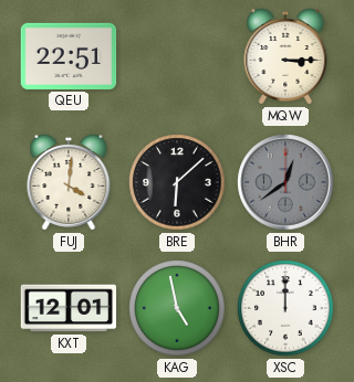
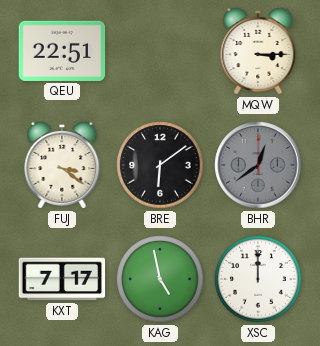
FUJ: 4:01 -> 3:21 (62, 165)
BRE: 6:08 -> 6:09 (160, 165)
KXT: 12:01 -> 7:17 (62, 279)
